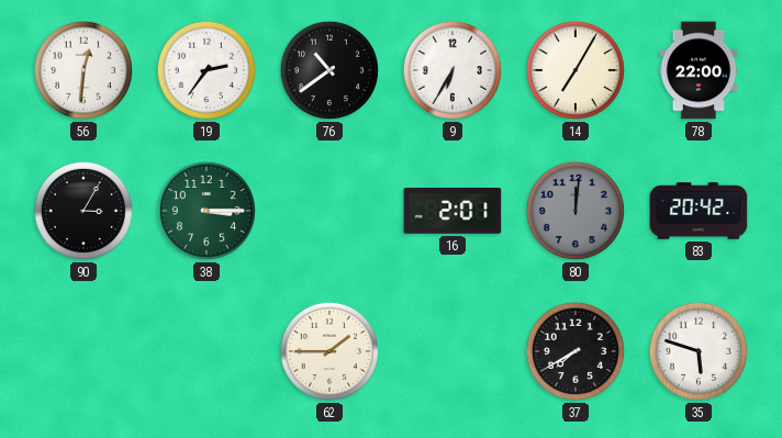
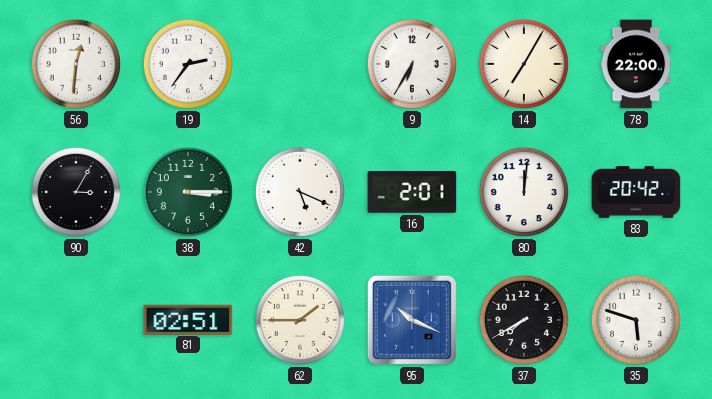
76: 10:39 -> none (329, 70)
42: none -> 5:19 (300, 192)
80 dial: grey -> white (524, 192)
81: none -> 02:51 (188, 319)
95: none -> 10:19 (412, 320)
